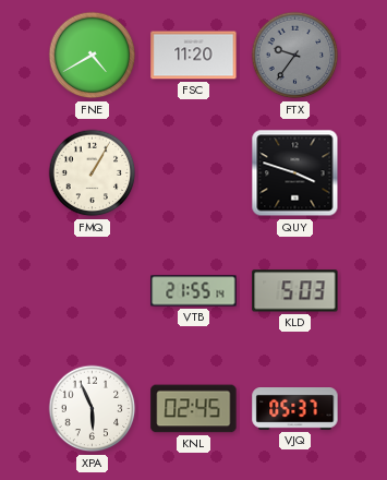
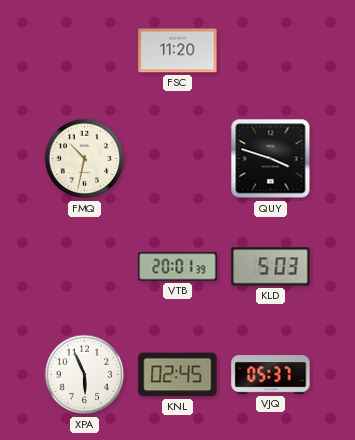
FNE: 4:40 -> none (93, 56)
FTX: 9:36 -> none (295, 56)
FMQ: 1:05 -> 10:32 (85, 159)
VTB: 21:55 -> 20:01 (178, 267)
